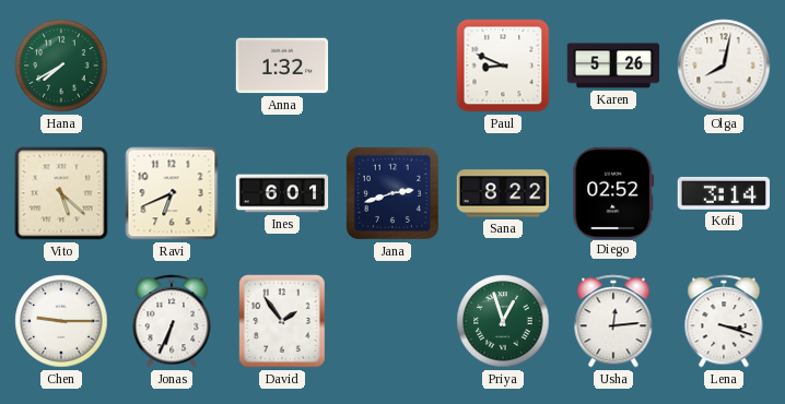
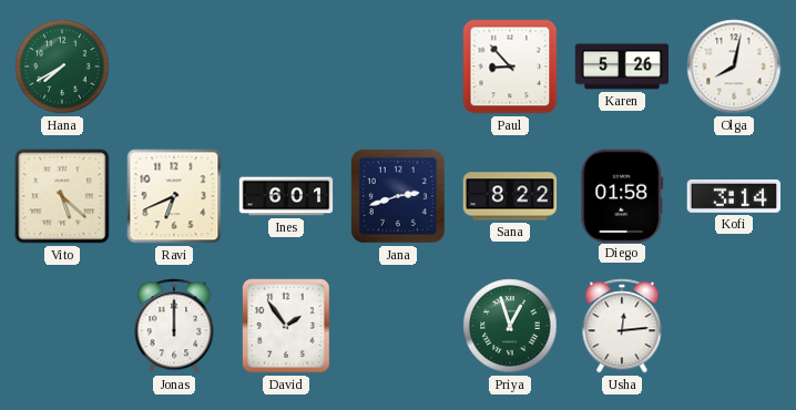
Anna: 1:32 -> none (282, 66)
Paul: 8:49 -> 8:53 (510, 66)
Diego: 02:52 -> 01:58 (622, 195)
Chen: 9:15 -> none (61, 321)
Jonas: 6:34 -> 12:00 (174, 326)
Lena: 3:18 -> none (724, 321)
